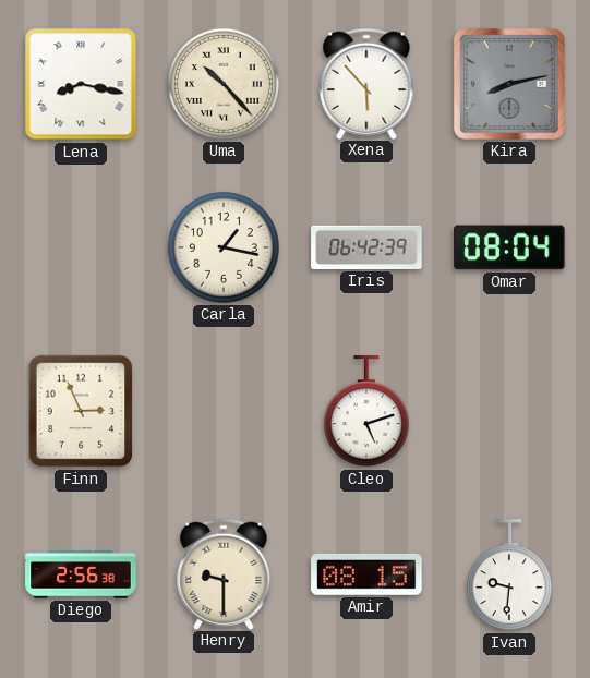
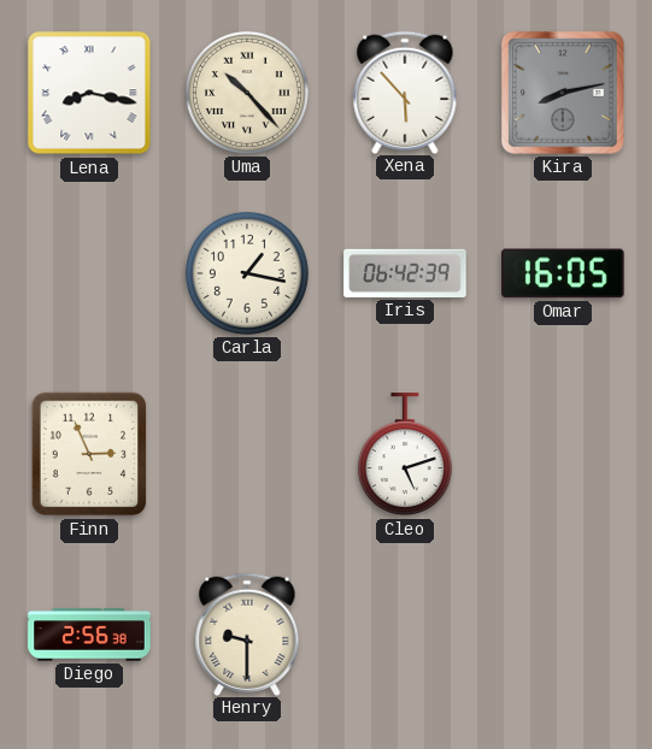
Omar: 08:04 -> 16:05 (563, 273)
Amir: 08:15 -> none (366, 574)
Ivan: 9:31 -> none (509, 576)
